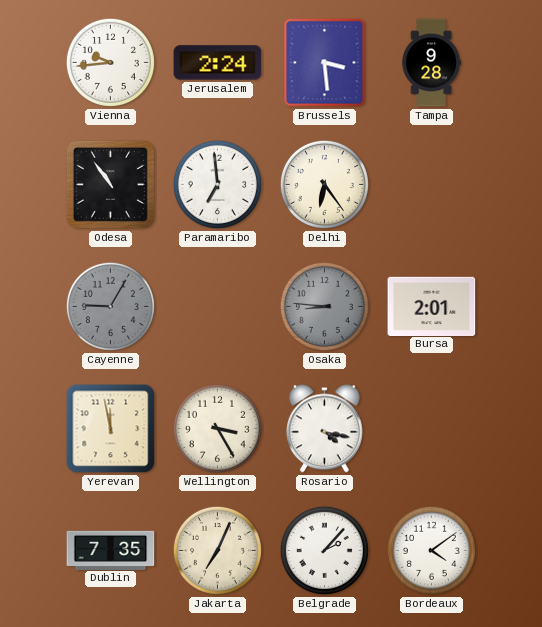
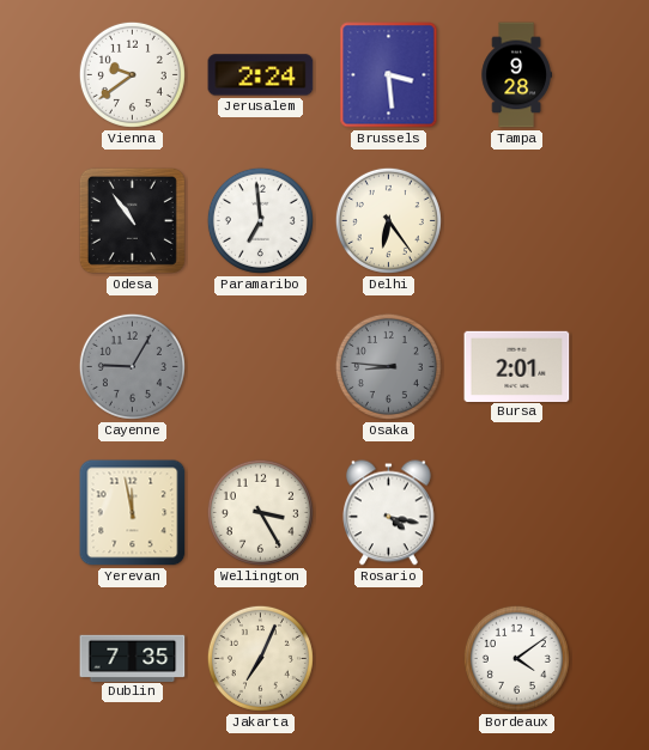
Vienna: 9:44 -> 9:39 (132, 74)
Belgrade: 2:07 -> none (324, 550)
